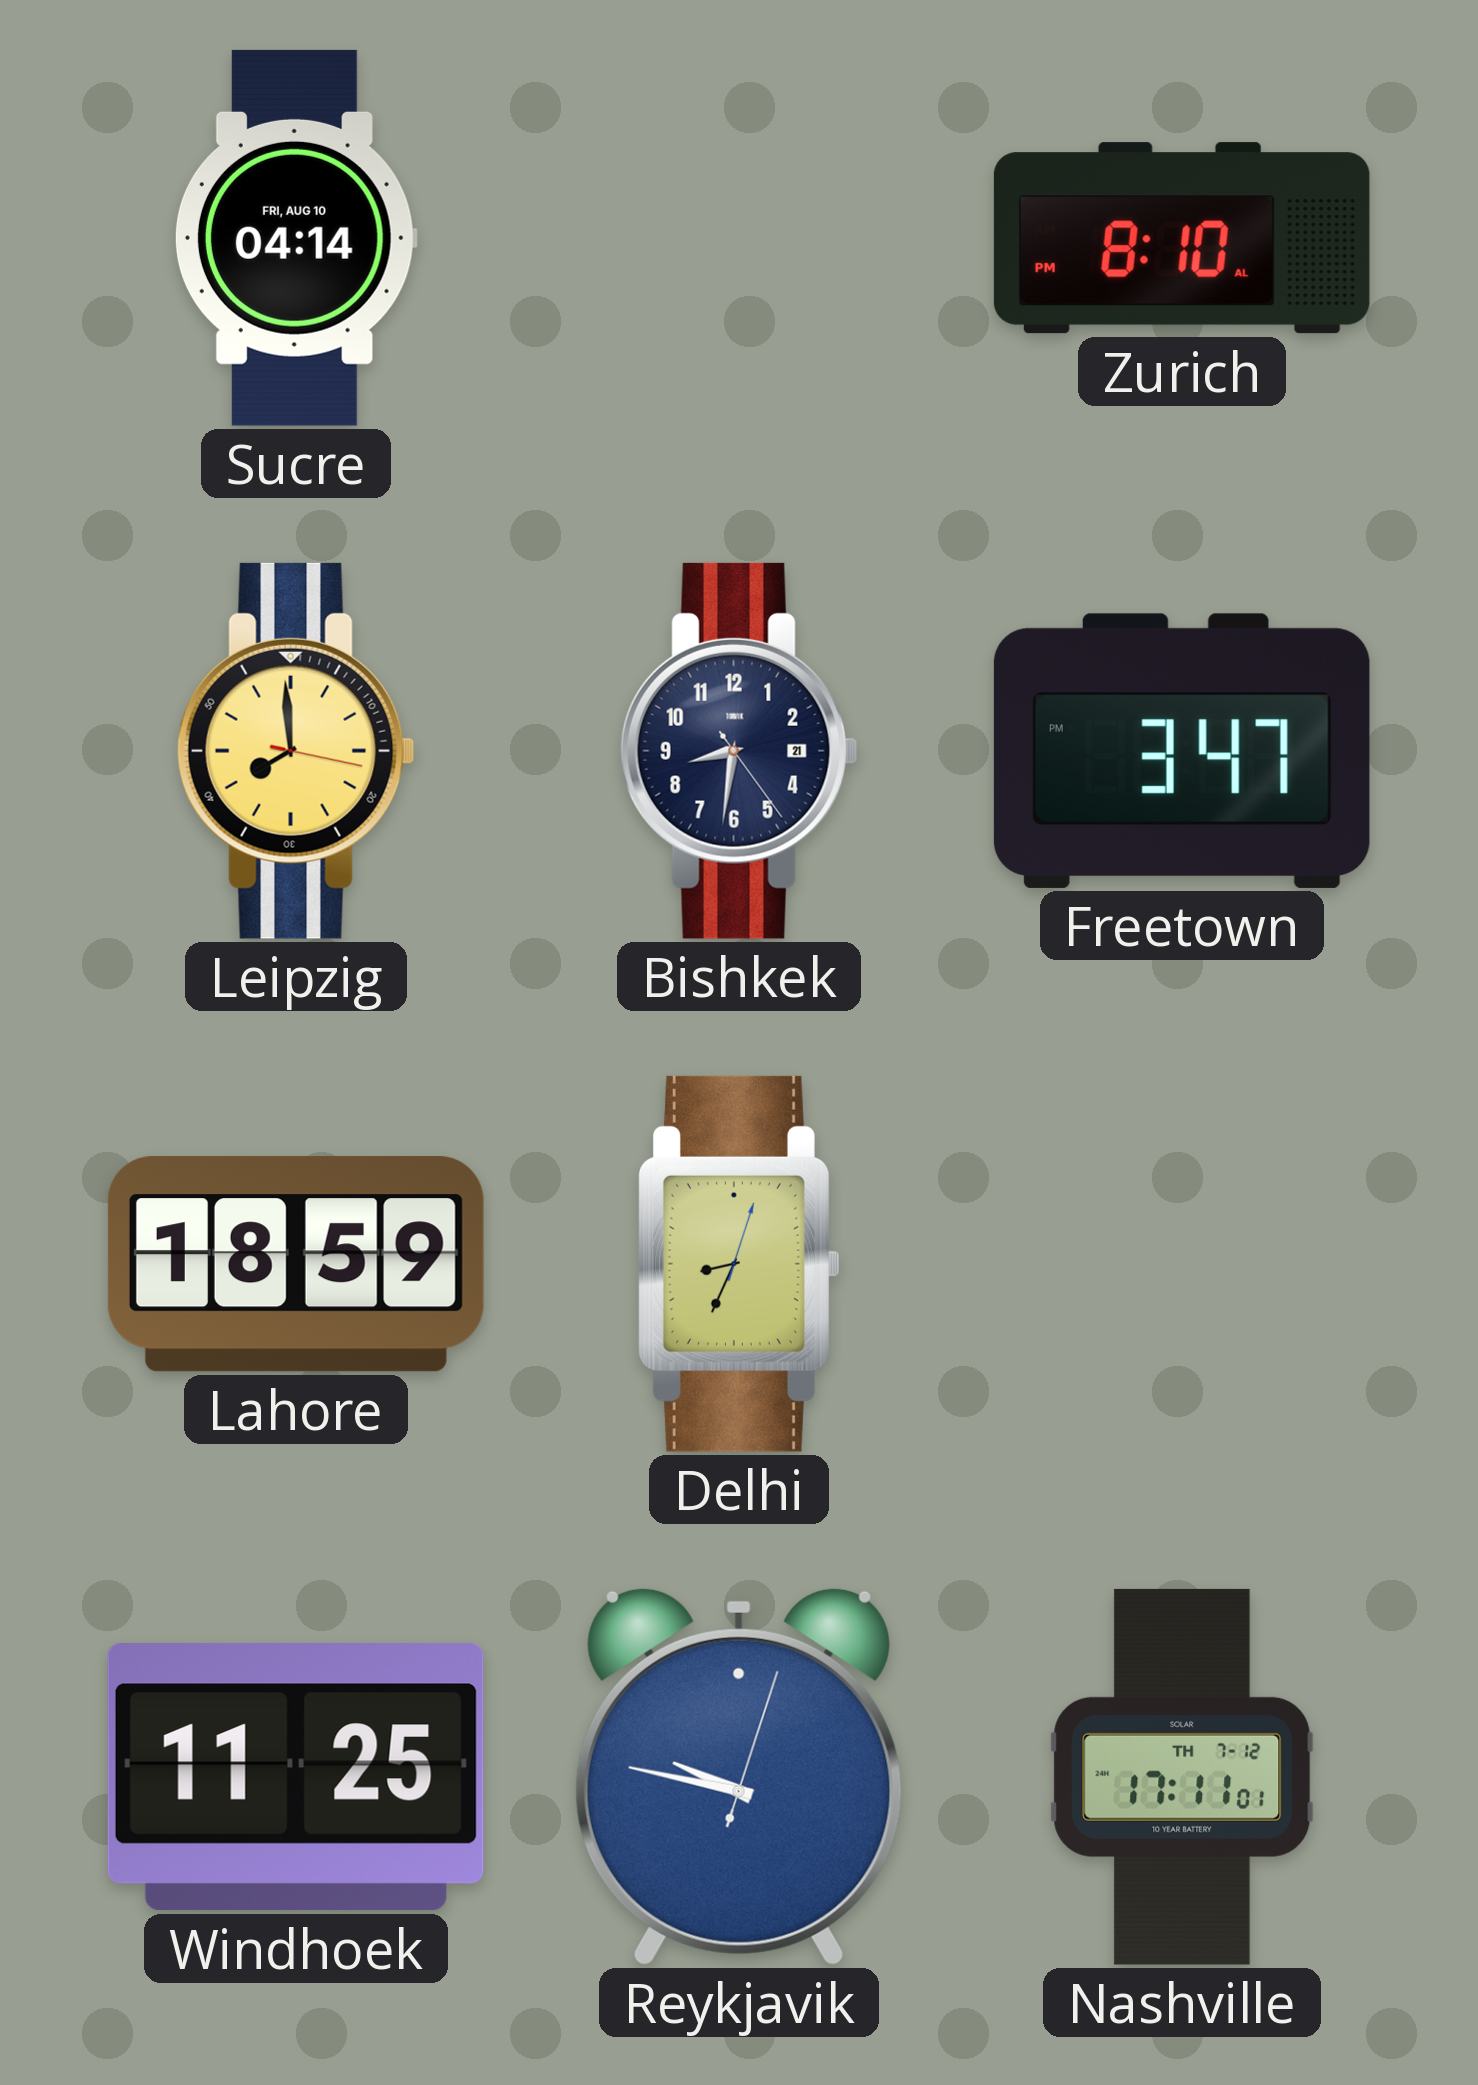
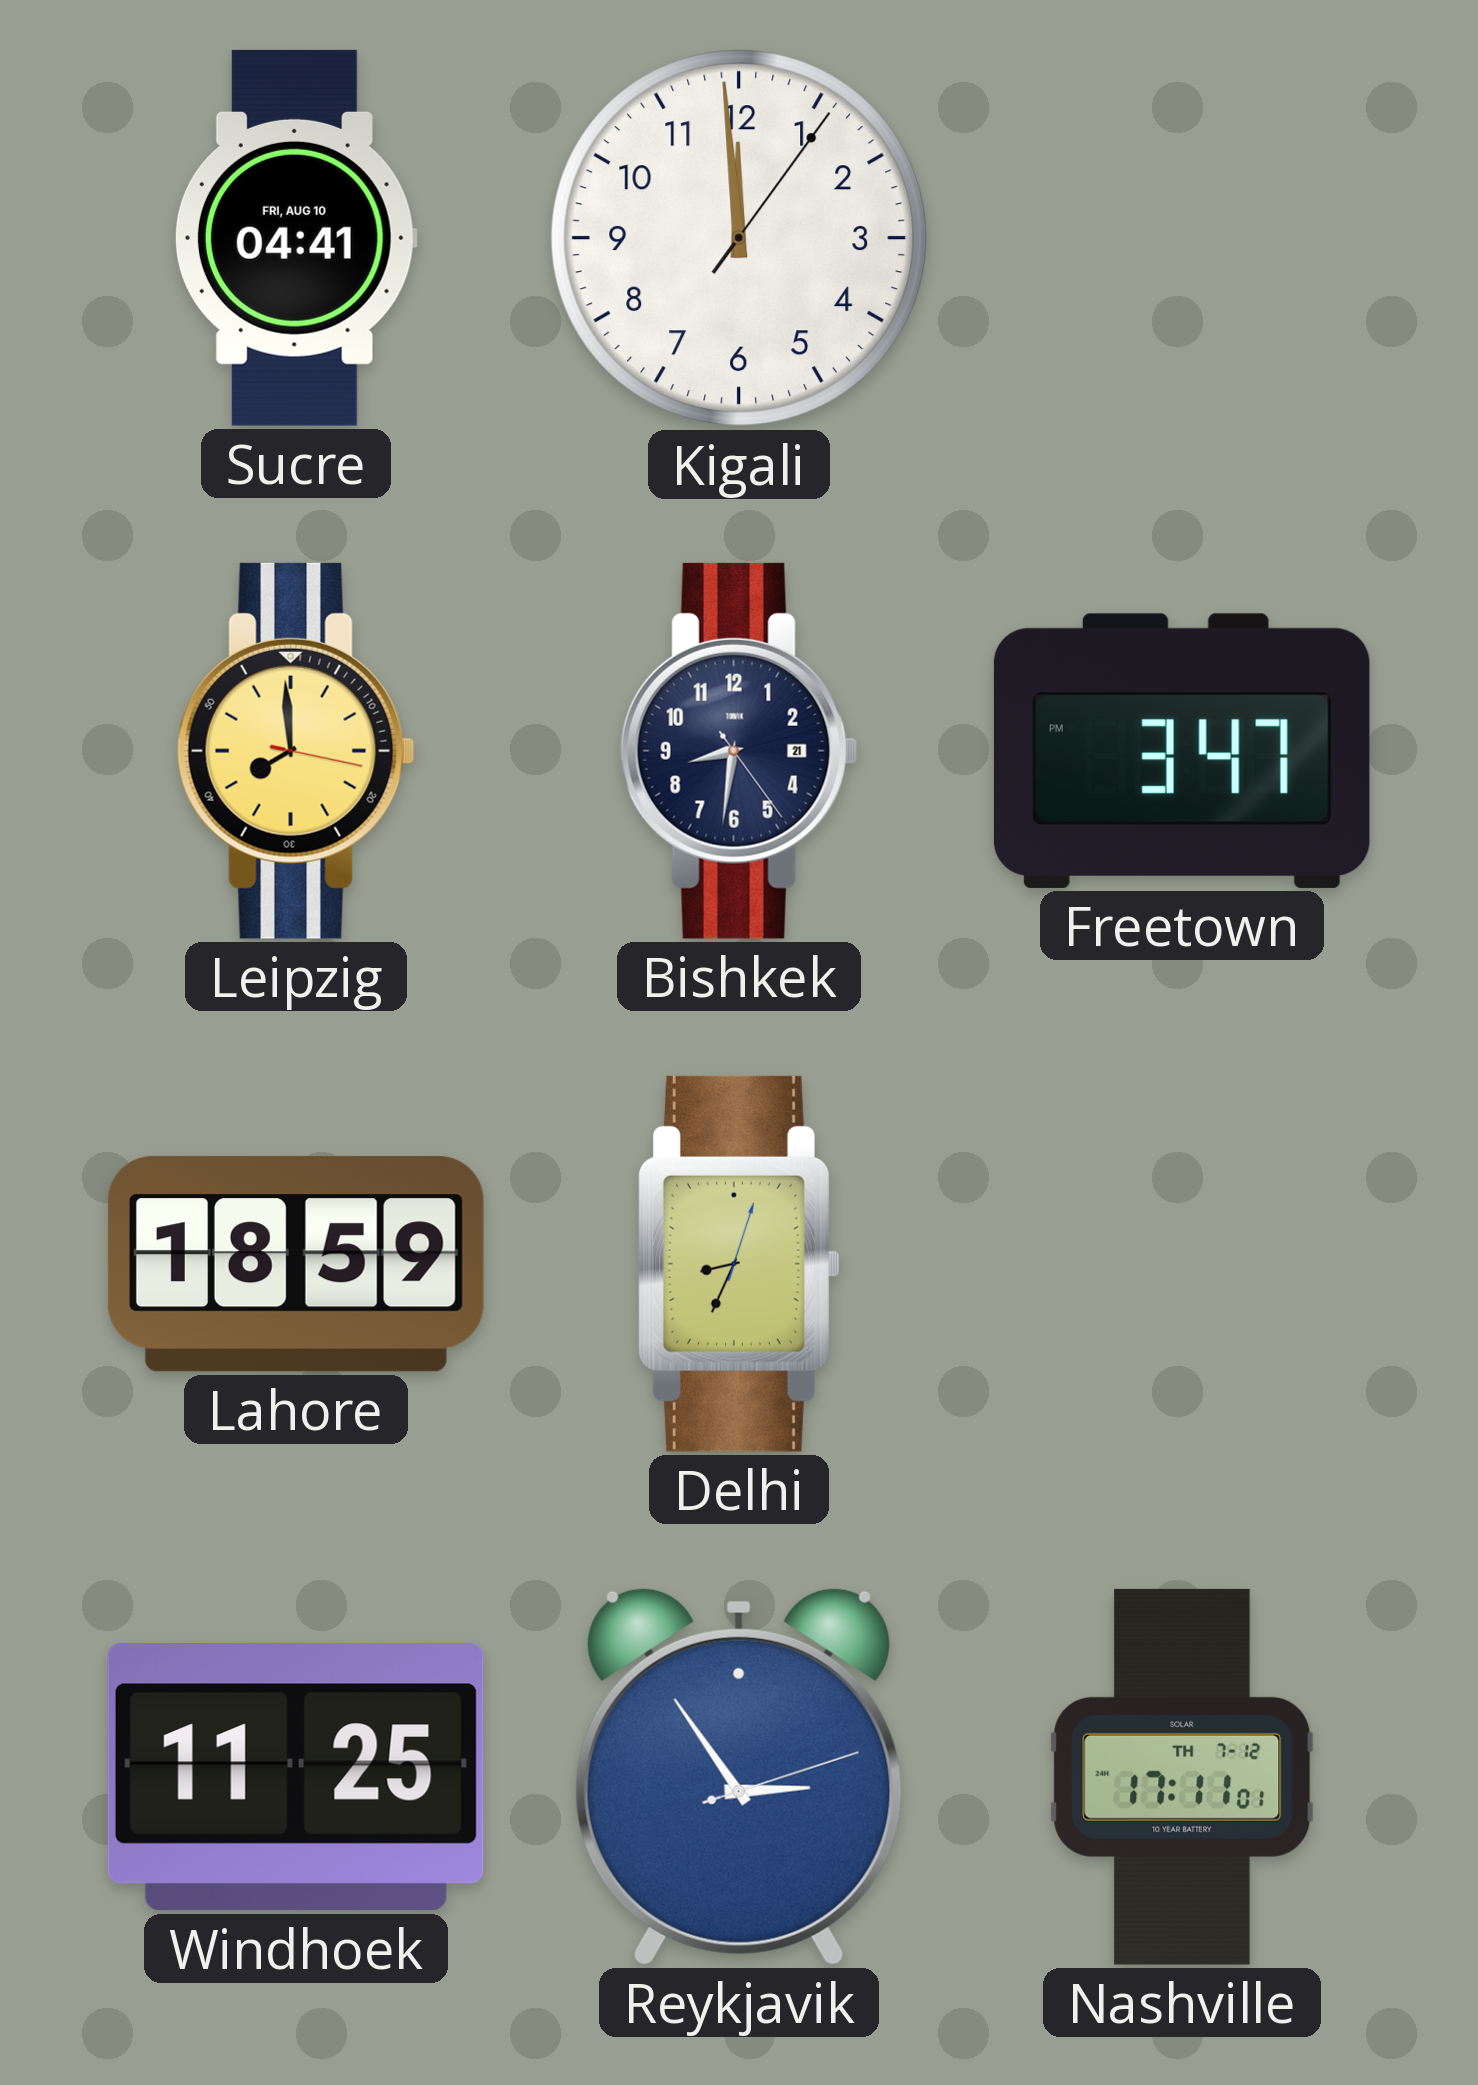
Sucre: 04:14 -> 04:41 (296, 238)
Kigali: none -> 11:59 (739, 238)
Zurich: 8:10 -> none (1182, 238)
Reykjavik: 9:47 -> 2:54 (739, 1777)
